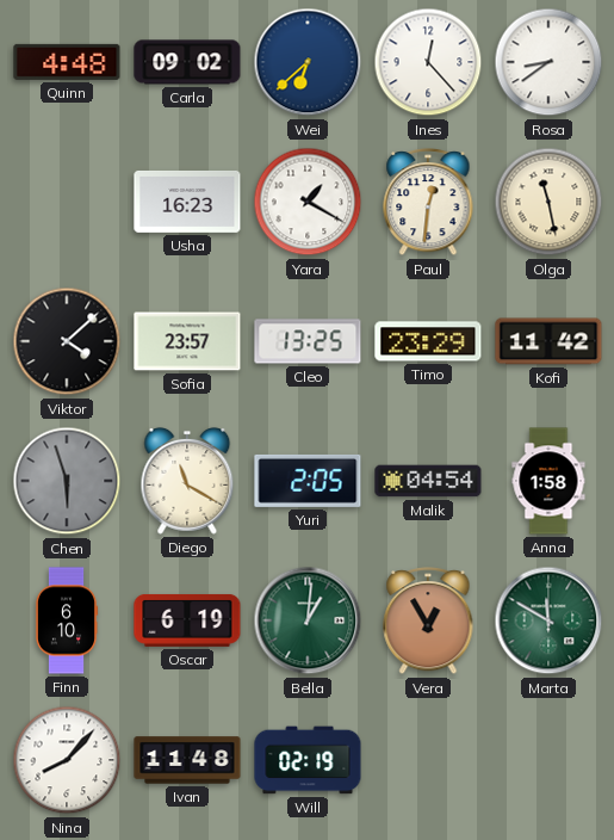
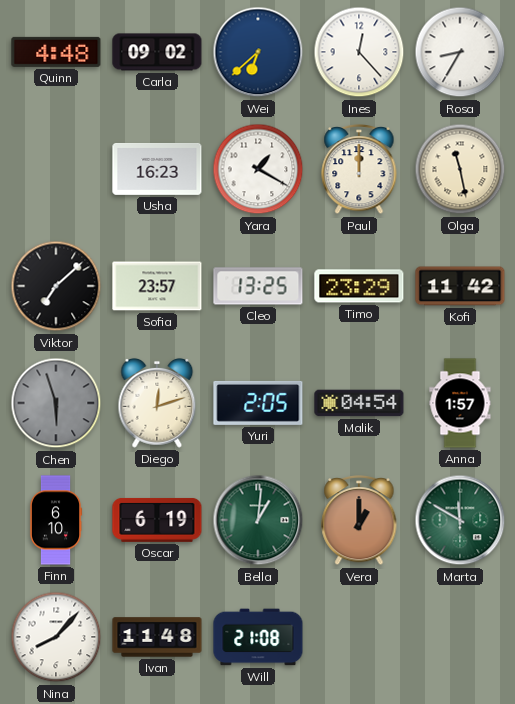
Rosa: 8:39 -> 8:35 (460, 52)
Paul: 12:31 -> 12:00 (359, 169)
Viktor: 4:08 -> 7:08 (56, 286)
Diego: 11:20 -> 12:12 (157, 403)
Anna: 1:58 -> 1:57 (460, 403)
Vera: 12:55 -> 1:00 (359, 520)
Will: 02:19 -> 21:08 (258, 637)
